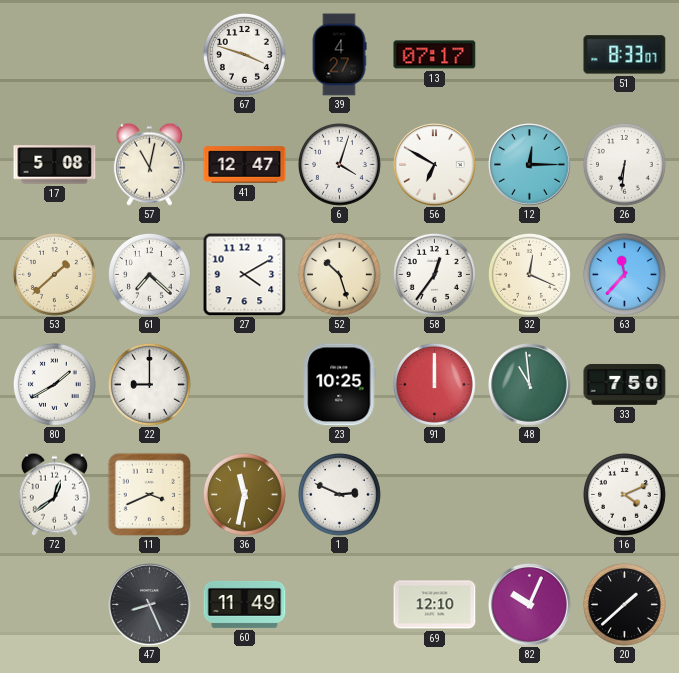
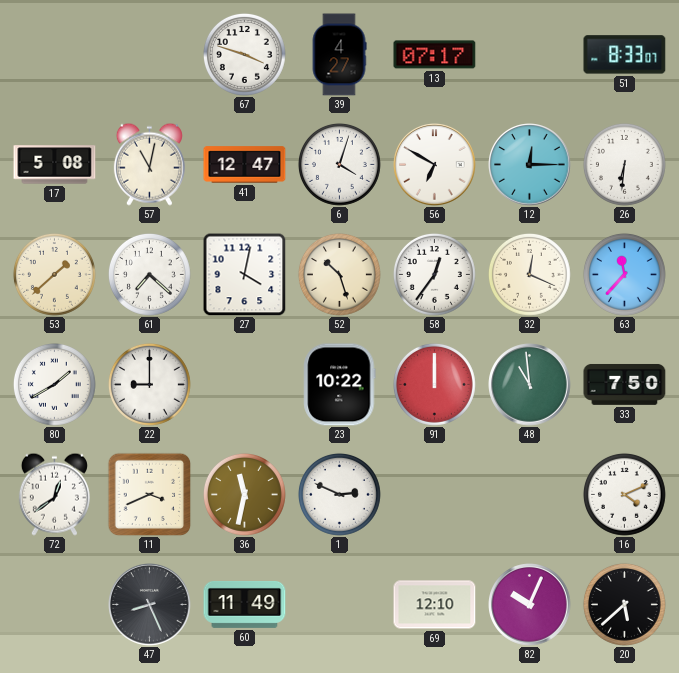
27: 4:10 -> 4:02 (244, 274)
23: 10:25 -> 10:22 (340, 385)
20: 1:38 -> 5:38 (624, 604)
